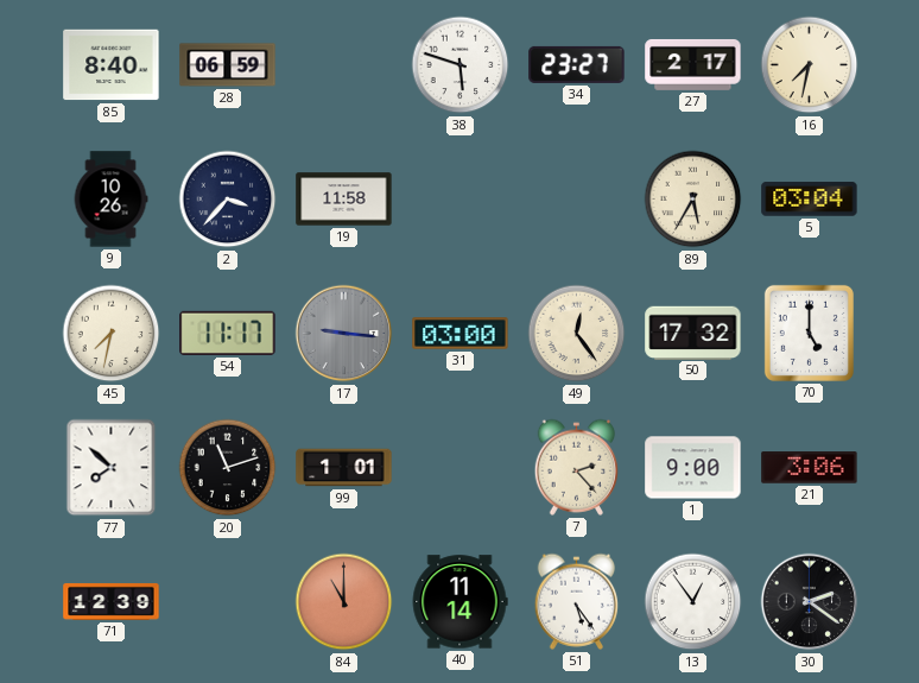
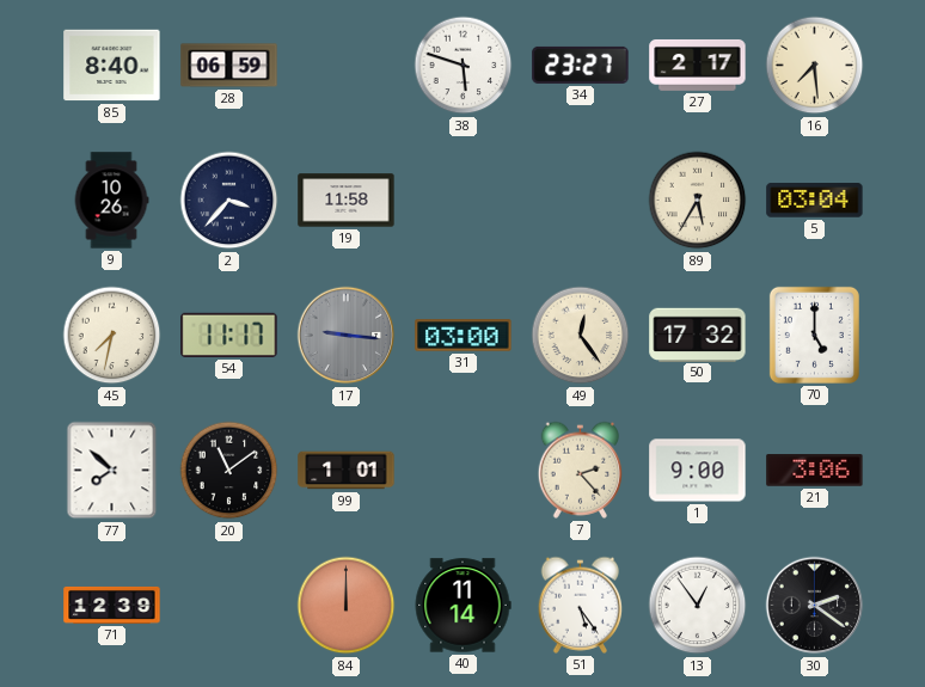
16: 7:32 -> 7:29 (815, 66)
20: 11:12 -> 11:09 (229, 471)
84: 11:00 -> 12:00 (347, 606)
